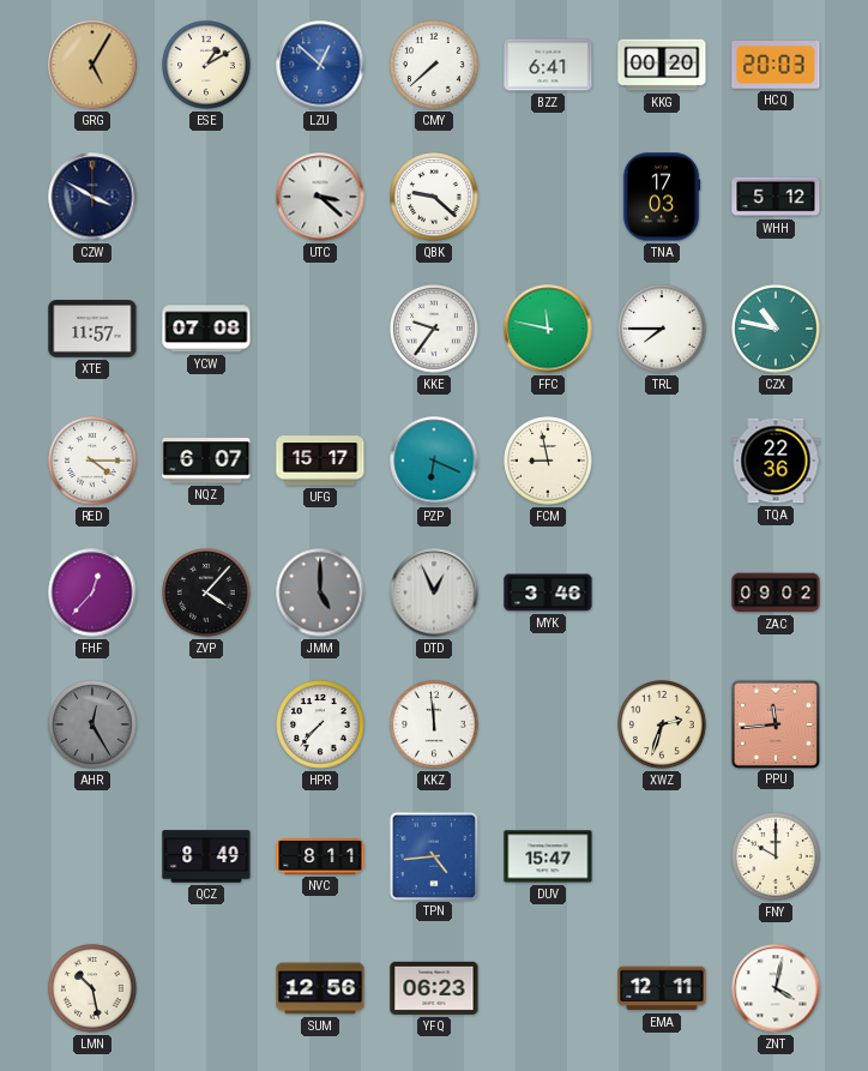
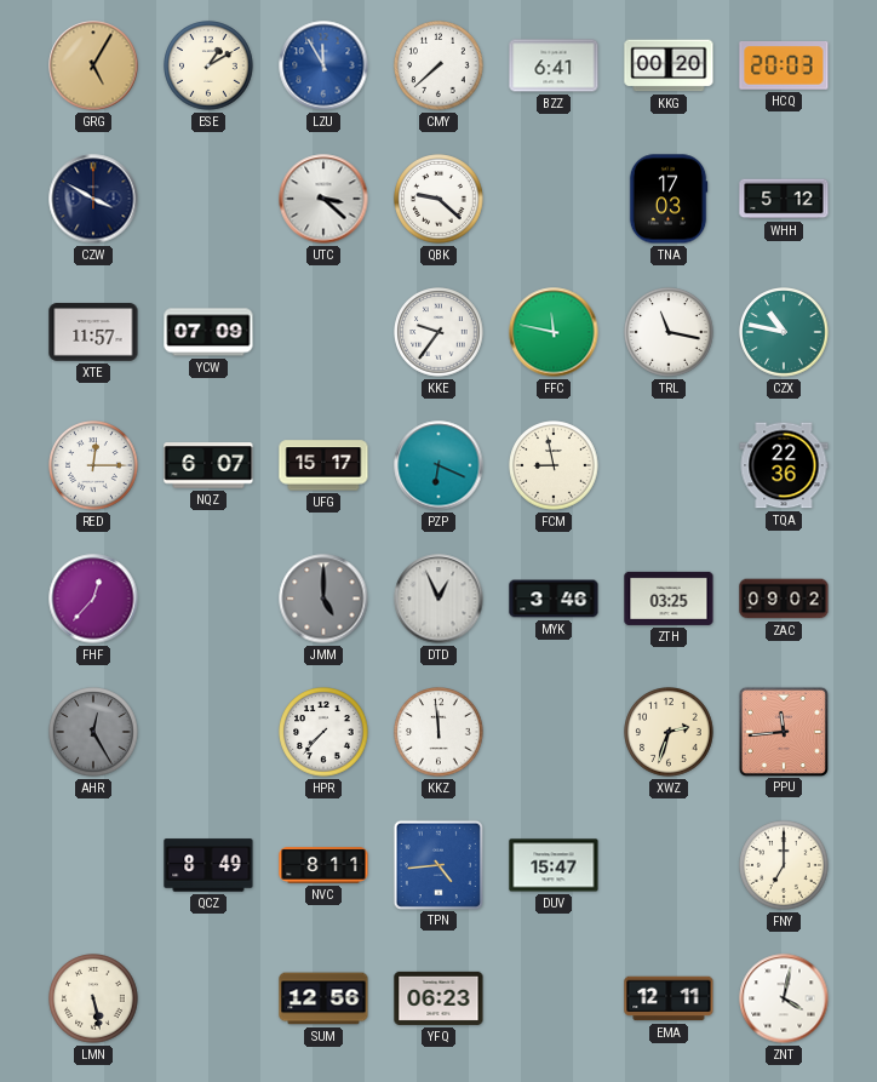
LZU: 12:52 -> 11:55 (323, 65)
YCW: 07:08 -> 07:09 (208, 332)
TRL: 7:45 -> 11:17 (669, 332)
RED: 4:15 -> 12:15 (93, 465)
ZVP: 4:07 -> none (206, 592)
ZTH: none -> 03:25 (669, 599)
FNY: 10:00 -> 7:00 (784, 865)
LMN: 10:28 -> 5:28 (93, 998)
